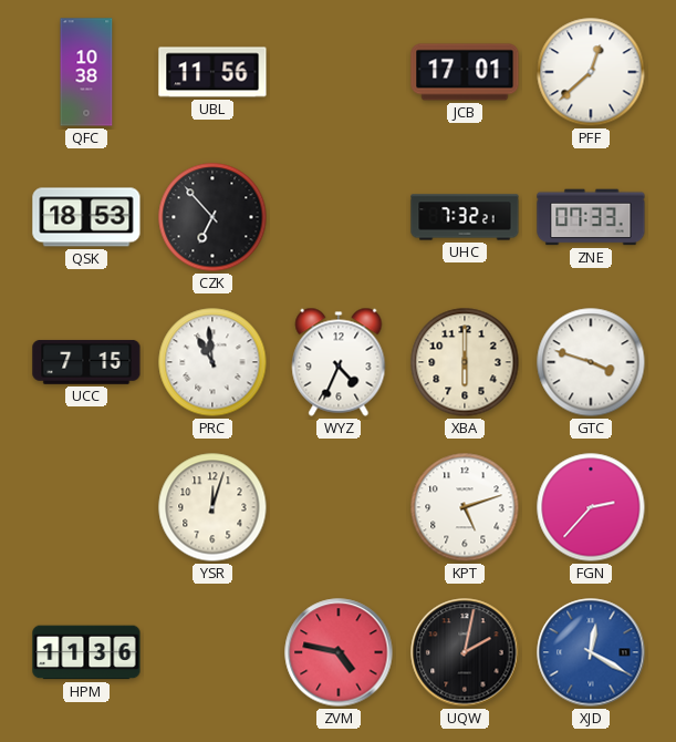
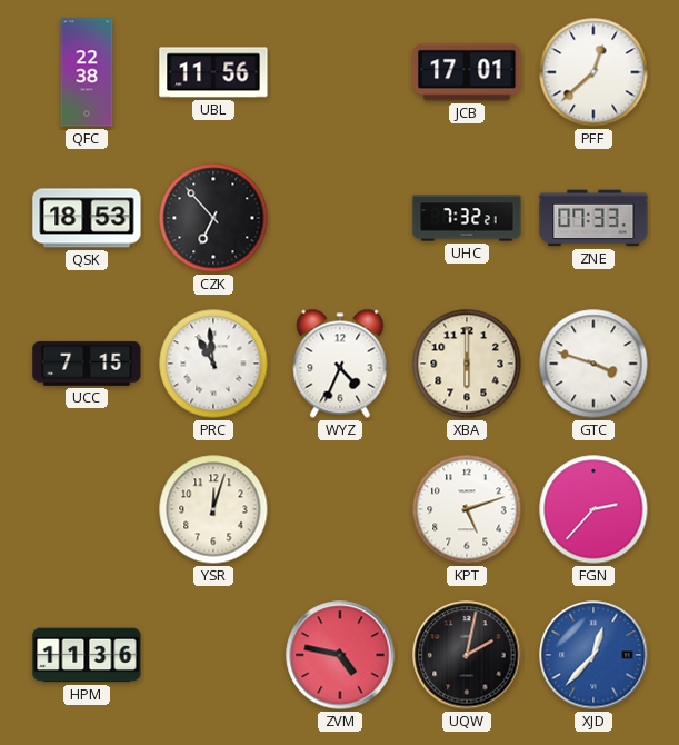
QFC: 10:38 -> 22:38 (87, 72)
XJD: 12:20 -> 12:37 (593, 655)
